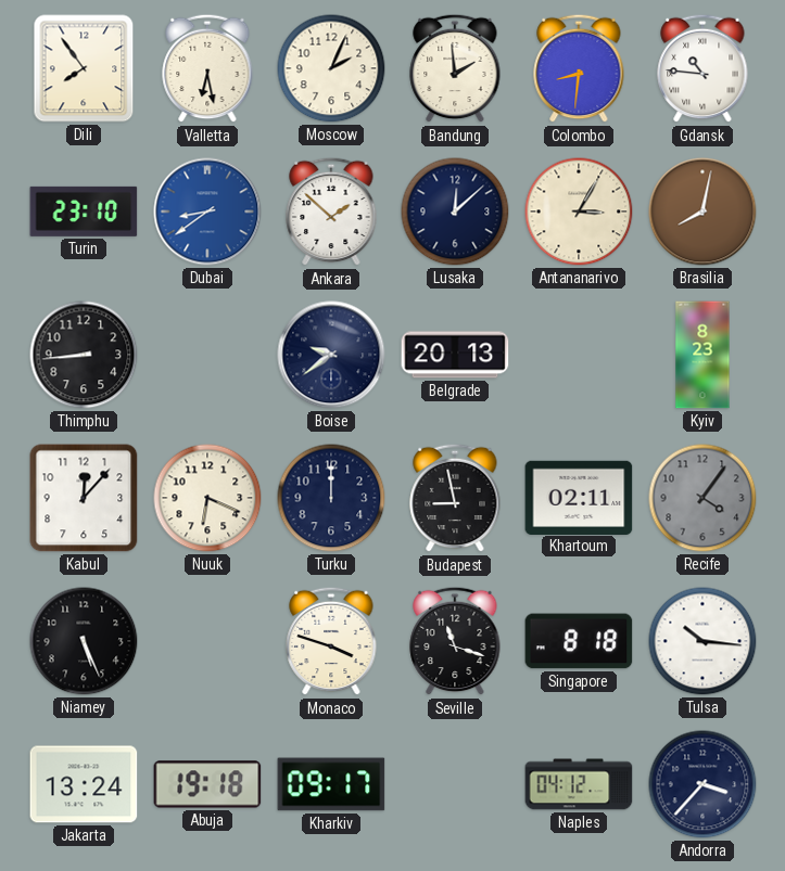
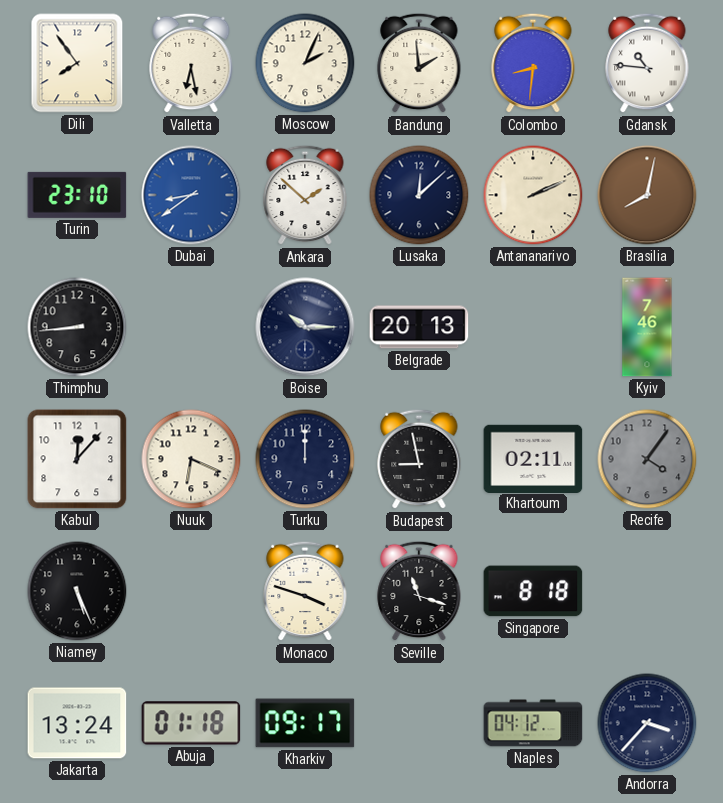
Antananarivo: 3:05 -> 2:11 (533, 195)
Boise: 9:39 -> 10:15 (305, 327)
Kyiv: 8:23 -> 7:46 (647, 327)
Tulsa: 10:16 -> none (702, 641)
Abuja: 19:18 -> 01:18 (191, 723)
